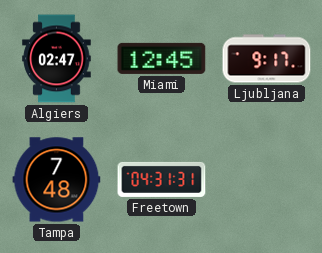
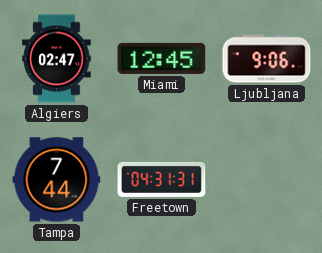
Ljubljana: 9:17 -> 9:06 (267, 59)
Tampa: 7:48 -> 7:44 (57, 180)
